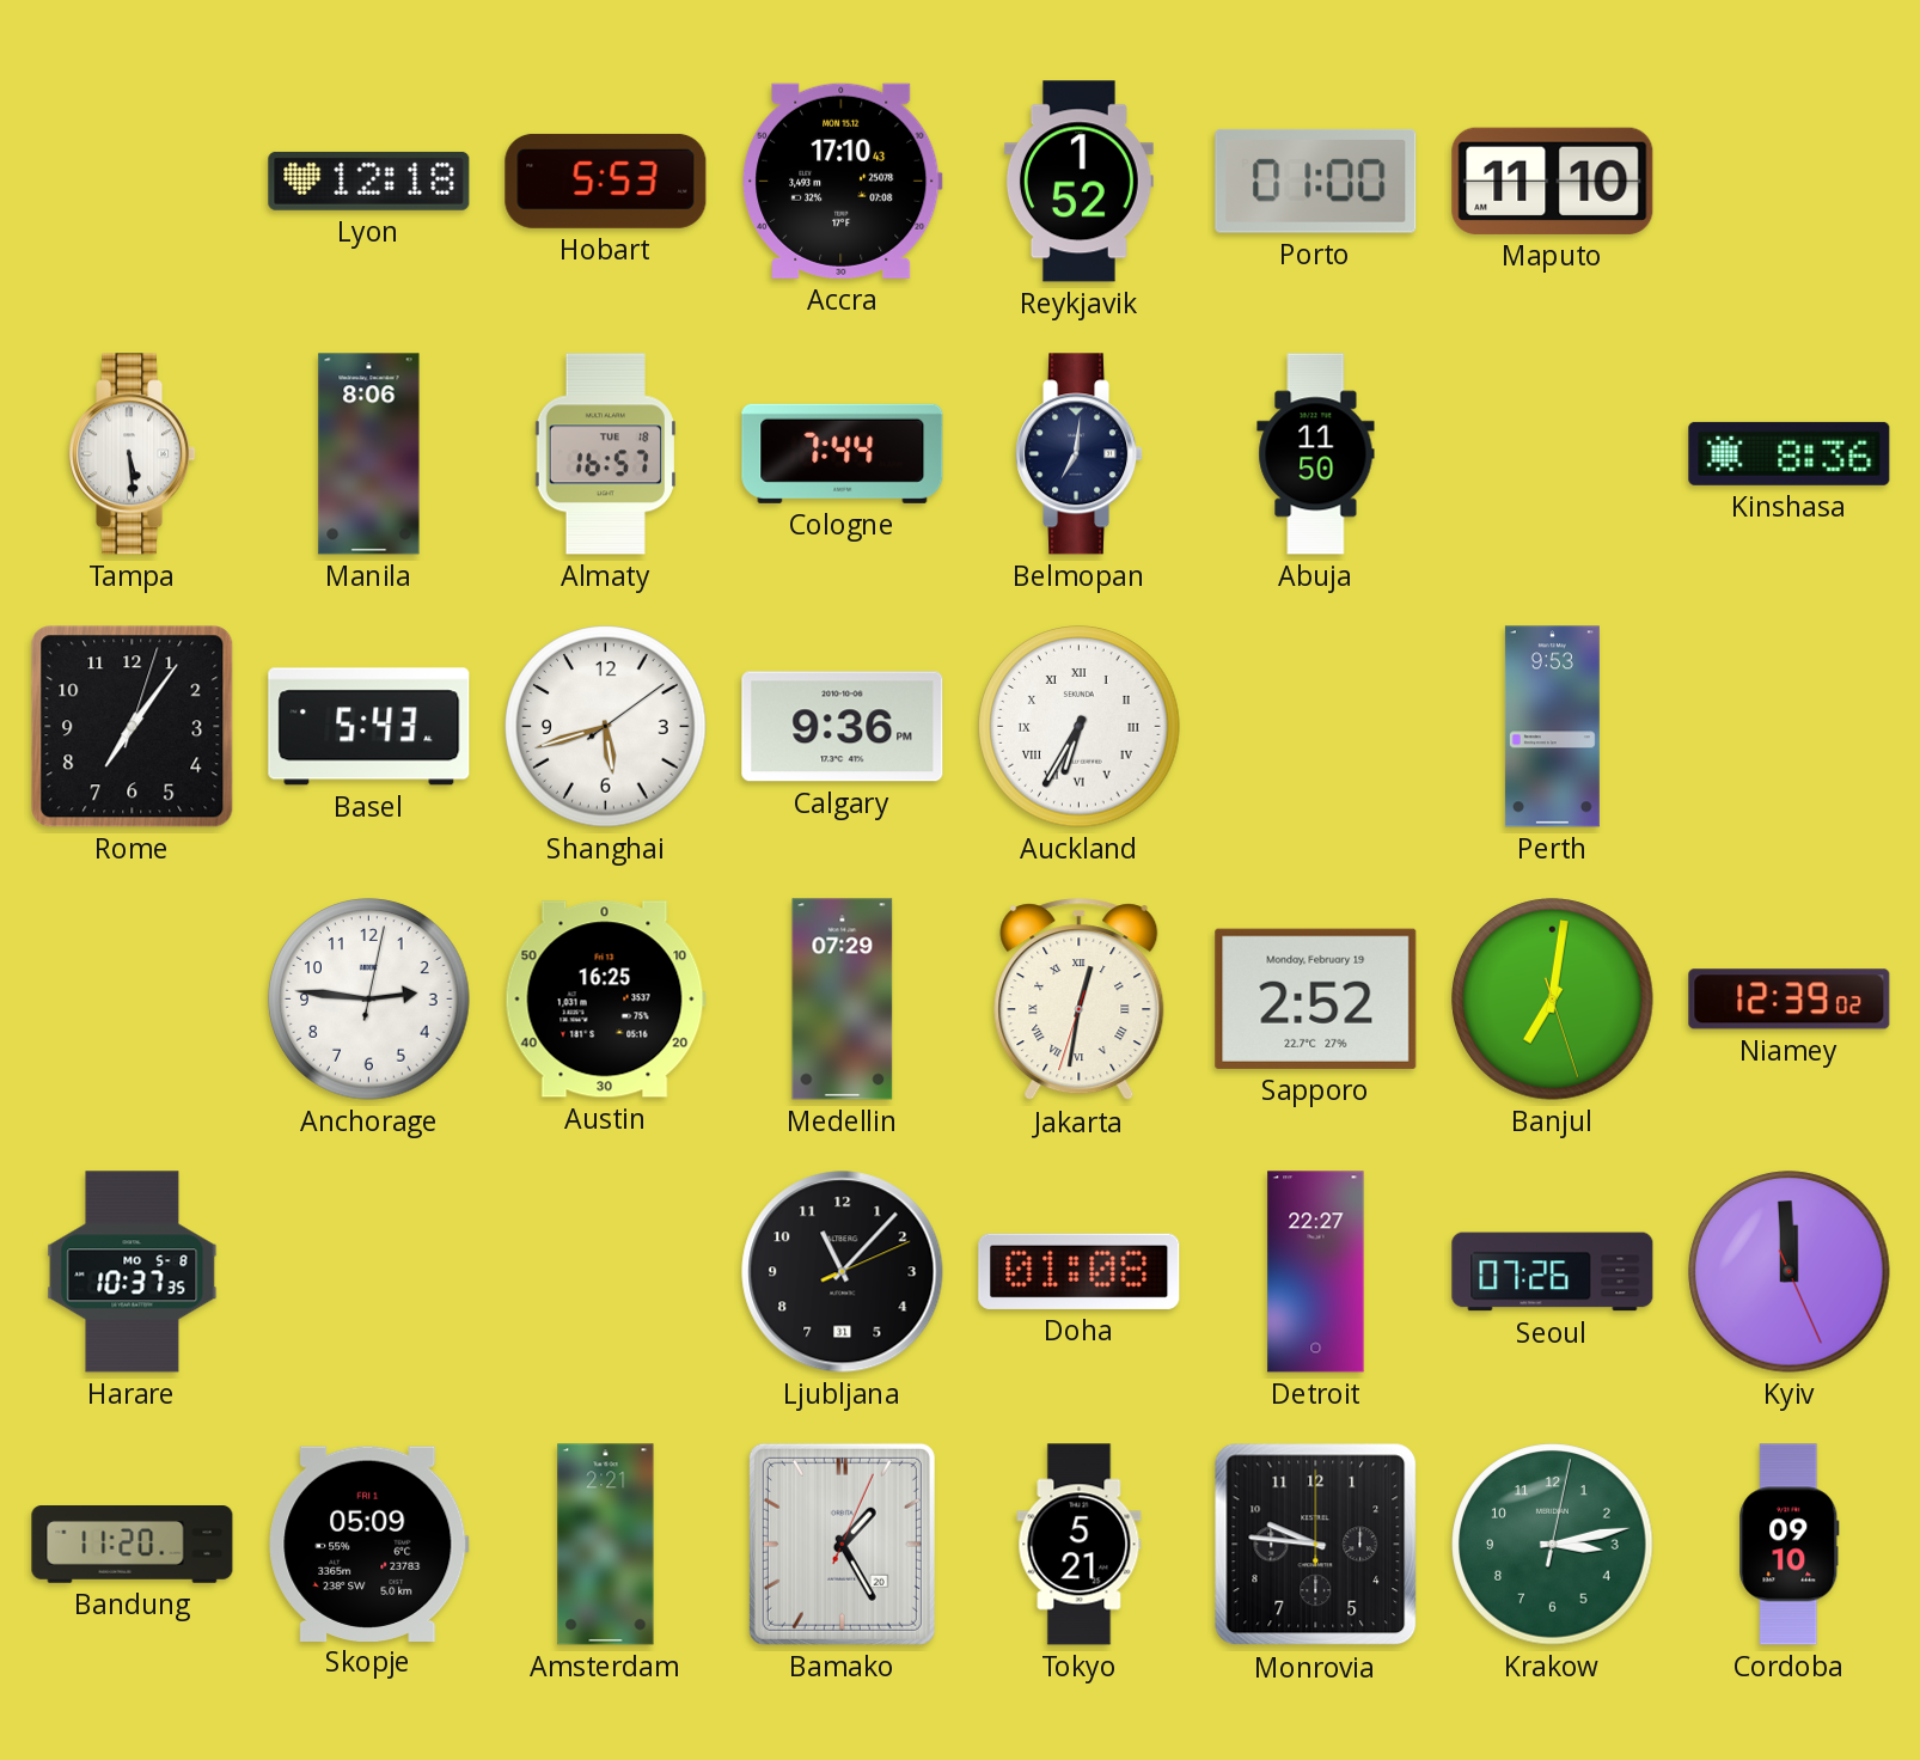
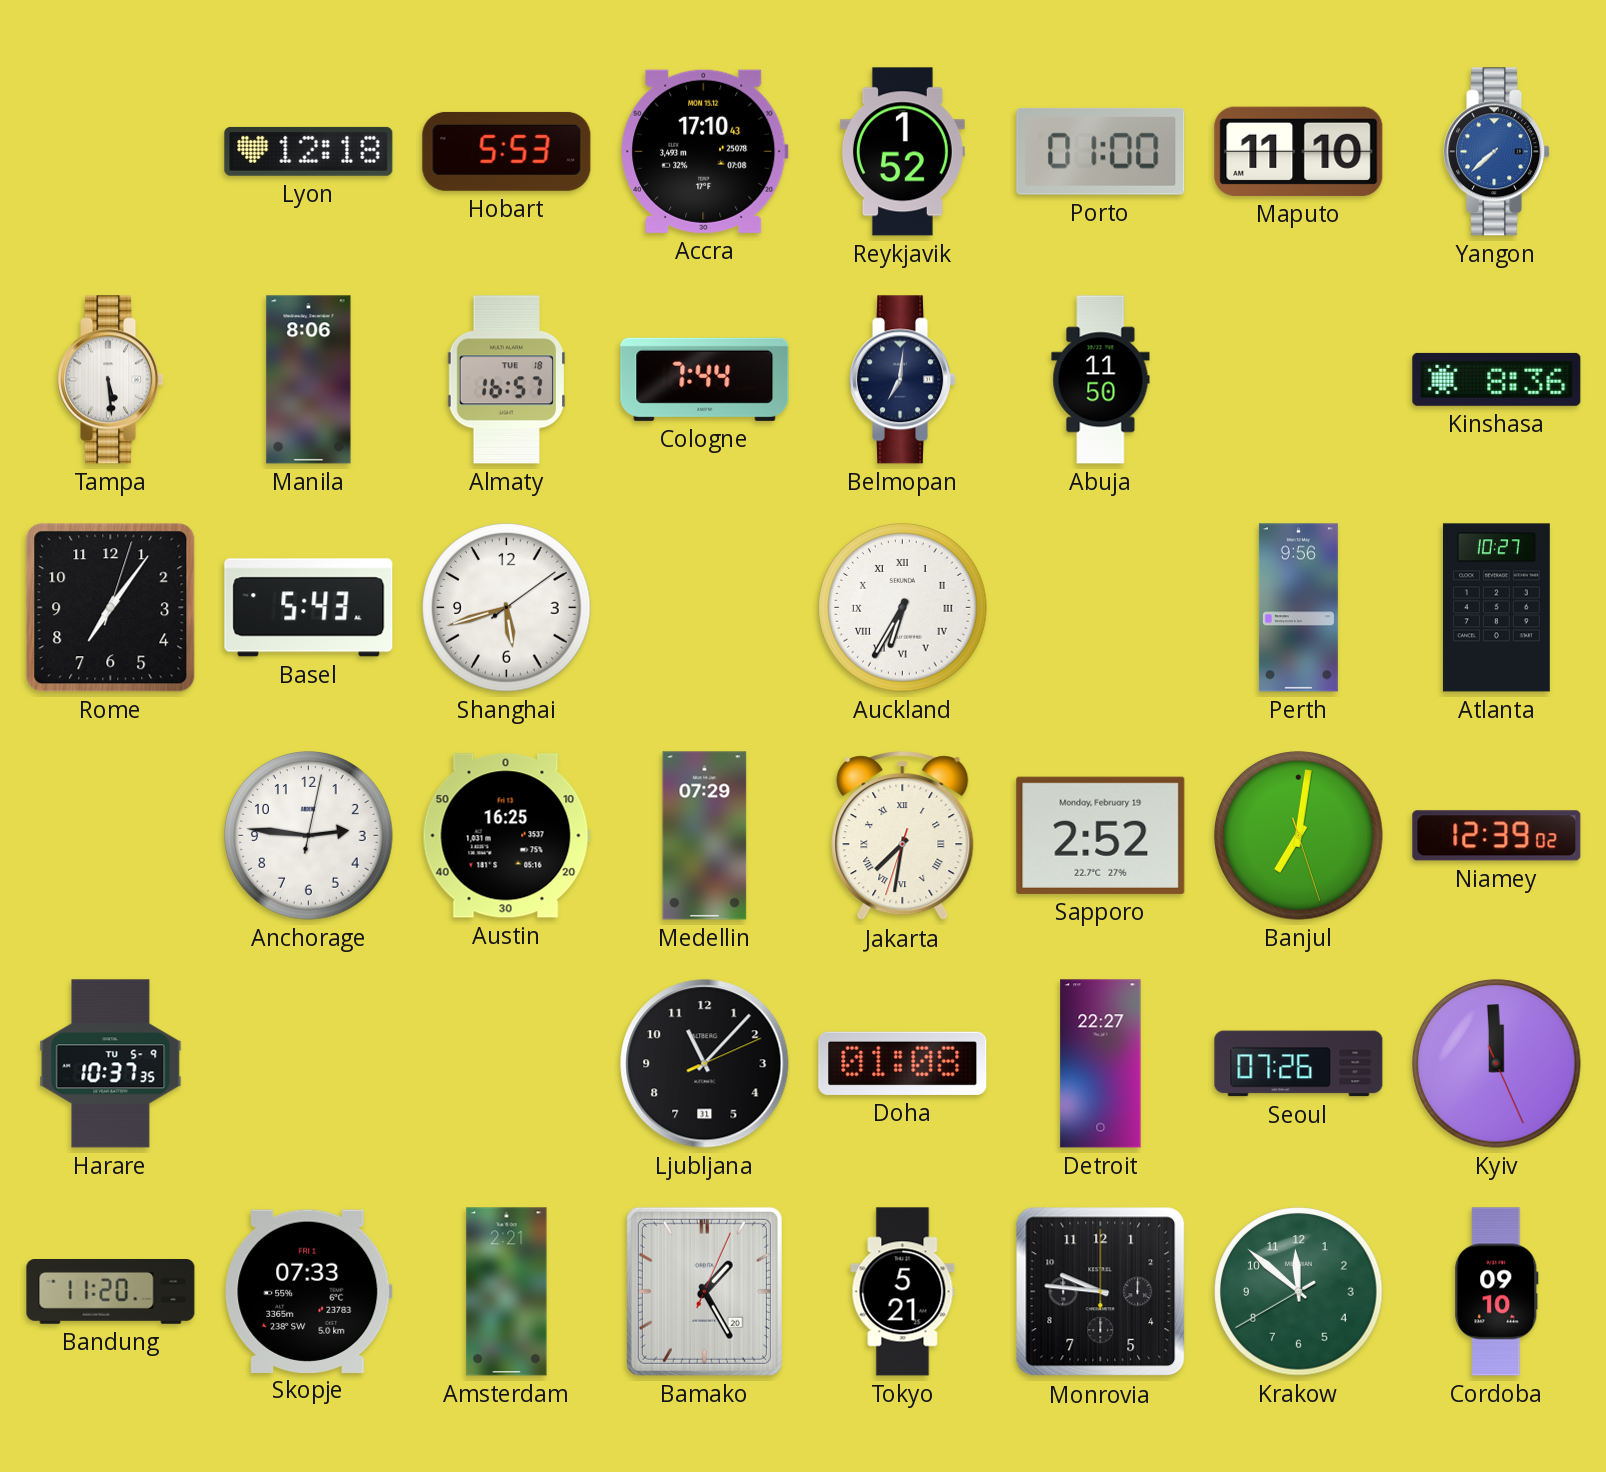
Yangon: none -> 7:38 (1497, 152)
Calgary: 9:36 -> none (843, 727)
Perth: 9:53 -> 9:56 (1298, 608)
Atlanta: none -> 10:27 (1496, 608)
Jakarta: 12:31 -> 7:31 (903, 836)
Harare date: MO 5-8 -> TU 5-9 (111, 1064)
Skopje: 05:09 -> 07:33 (309, 1291)
Krakow: 3:13 -> 11:51 (1299, 1292)
